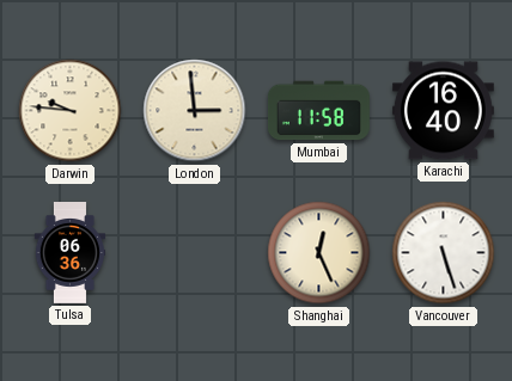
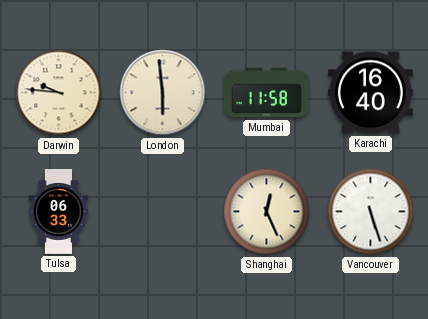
London: 2:59 -> 5:59 (163, 93)
Tulsa: 06:36 -> 06:33 (59, 212)
